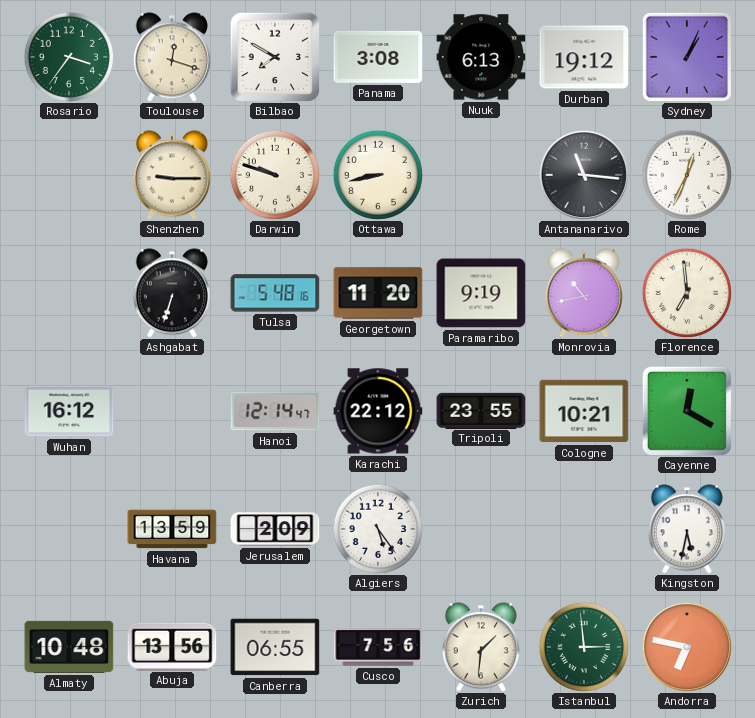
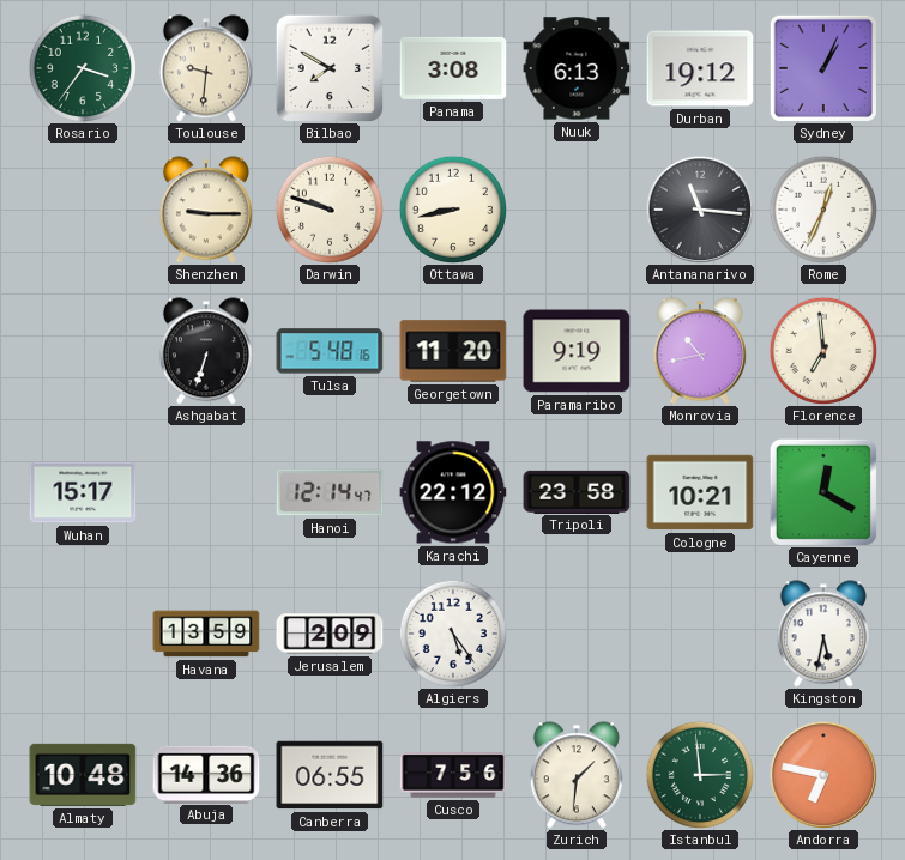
Toulouse: 12:18 -> 9:31 (206, 68)
Wuhan: 16:12 -> 15:17 (83, 492)
Tripoli: 23:55 -> 23:58 (577, 491)
Abuja: 13:56 -> 14:36 (206, 774)
